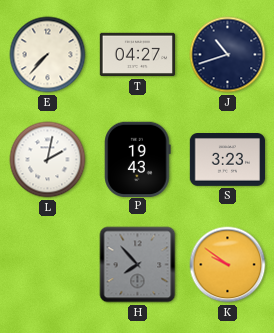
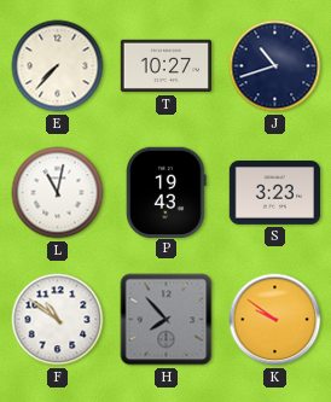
T: 04:27 -> 10:27 (167, 66)
L: 2:02 -> 11:02 (58, 193)
F: none -> 10:51 (58, 320)
